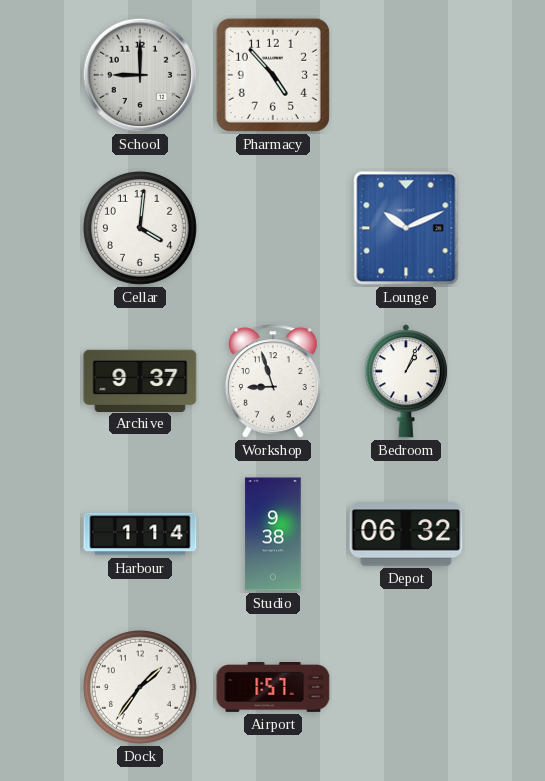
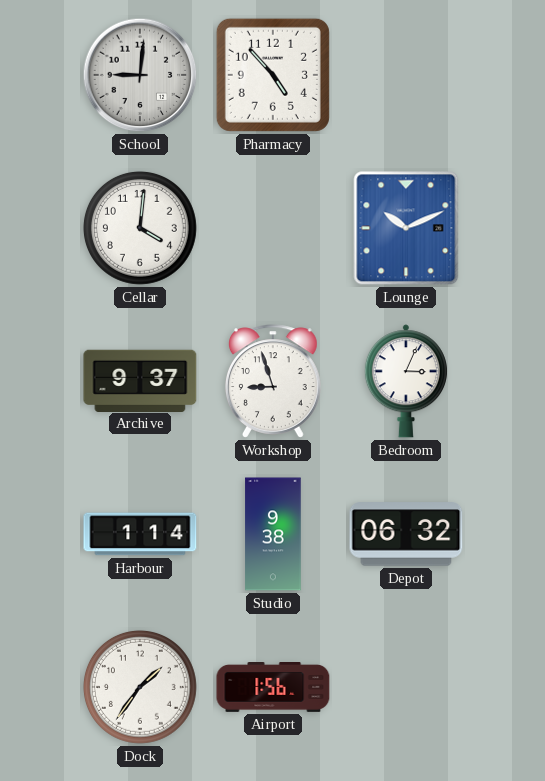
School: 9:00 -> 9:01 (140, 75)
Bedroom: 1:04 -> 3:04 (406, 381)
Airport: 1:57 -> 1:56 (273, 688)
